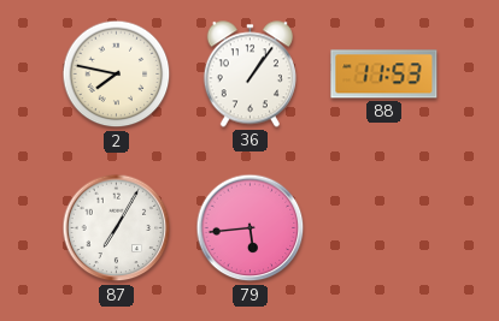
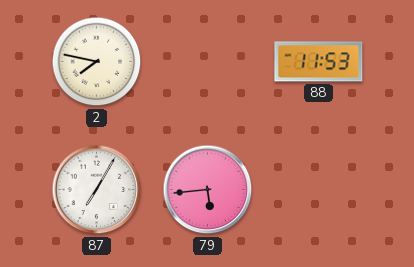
36: 1:06 -> none (249, 75)
